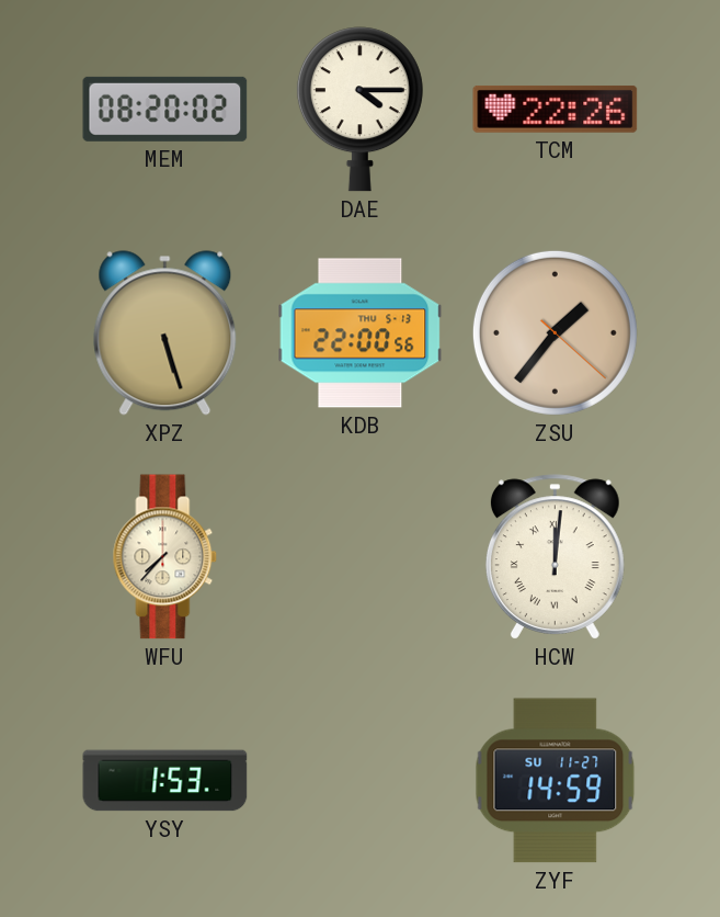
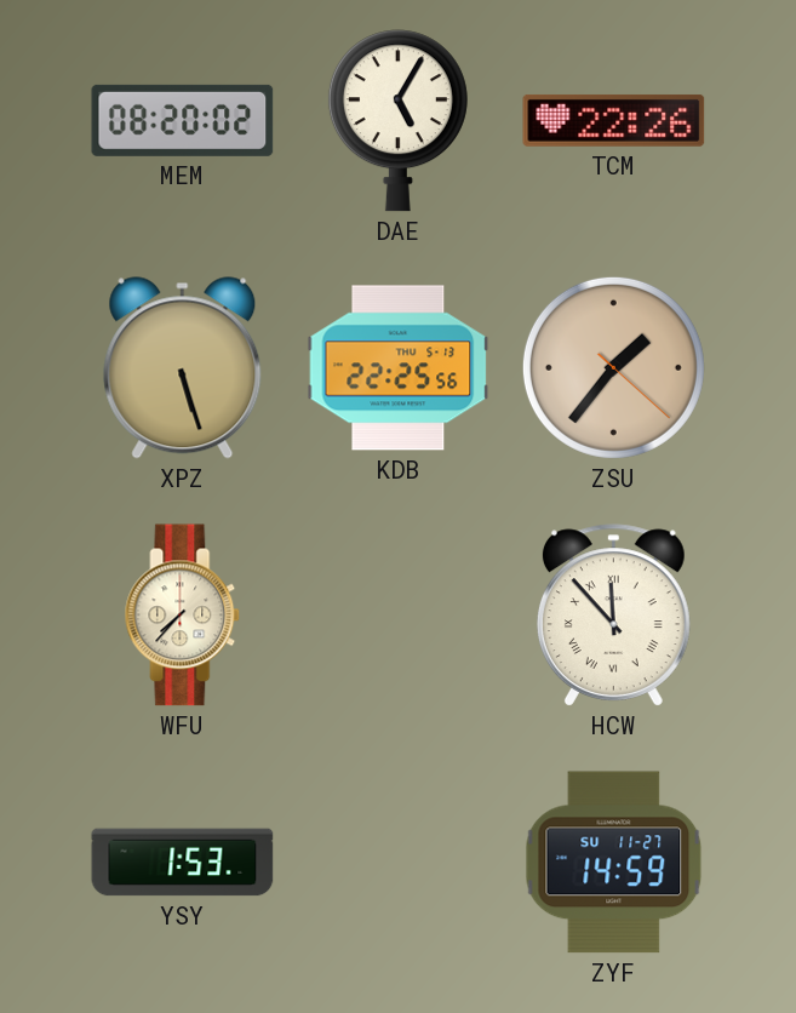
DAE: 4:15 -> 5:05 (397, 121)
KDB: 22:00 -> 22:25 (399, 368)
HCW: 12:01 -> 11:53 (613, 616)
